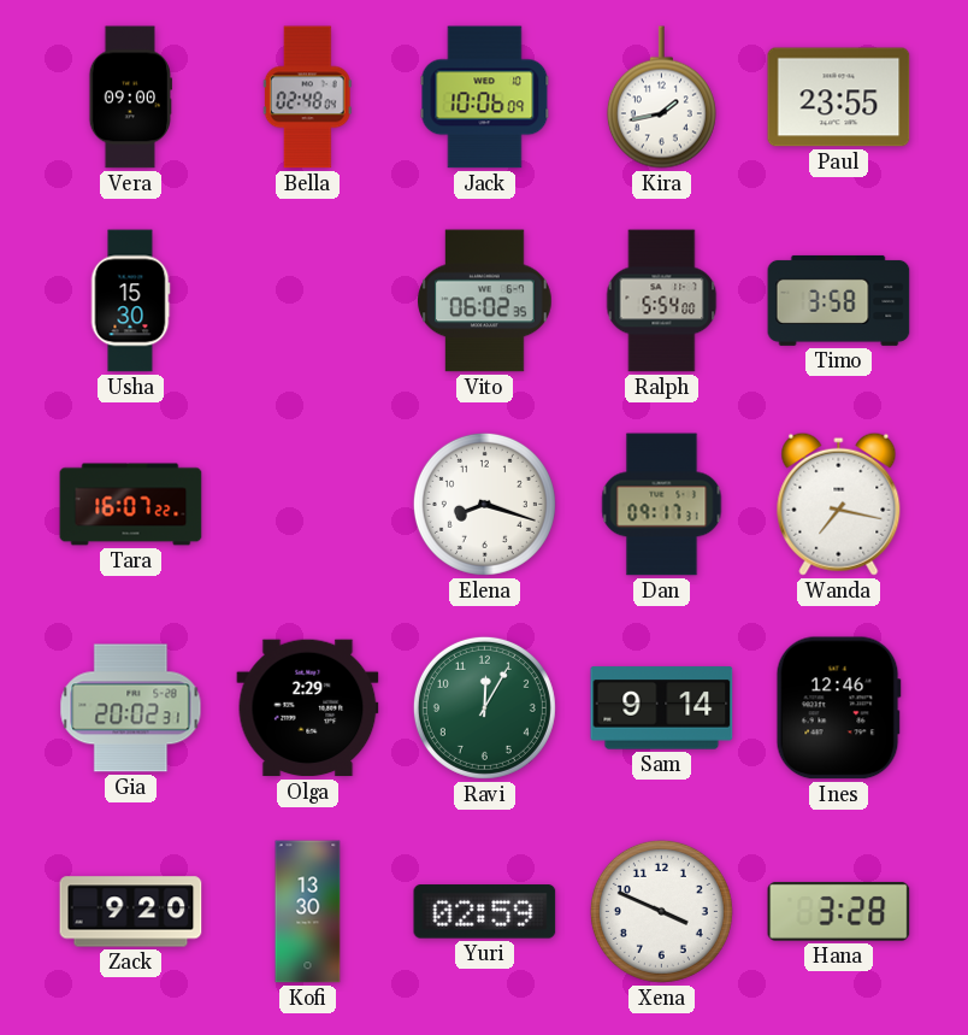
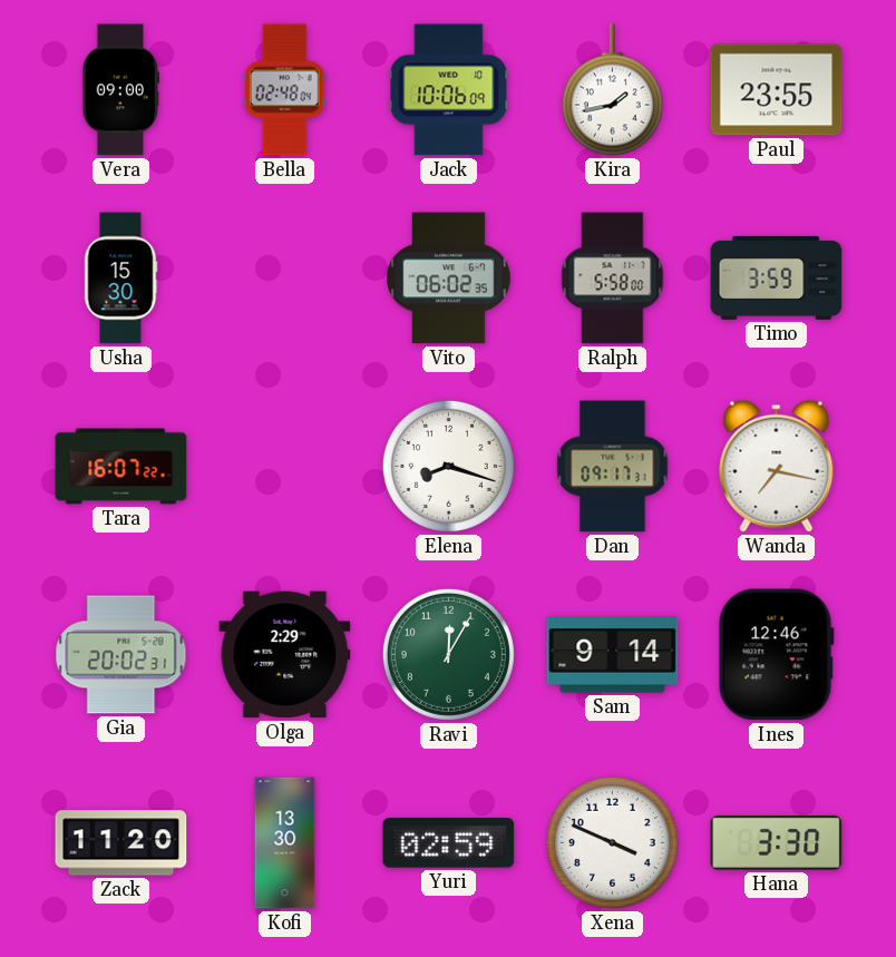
Ralph: 5:54 -> 5:58 (613, 279)
Timo: 3:58 -> 3:59 (777, 277)
Zack: 9:20 -> 11:20 (121, 843)
Hana: 3:28 -> 3:30 (777, 842)
